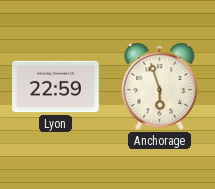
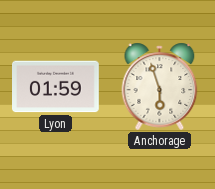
Lyon: 22:59 -> 01:59 (56, 87)
